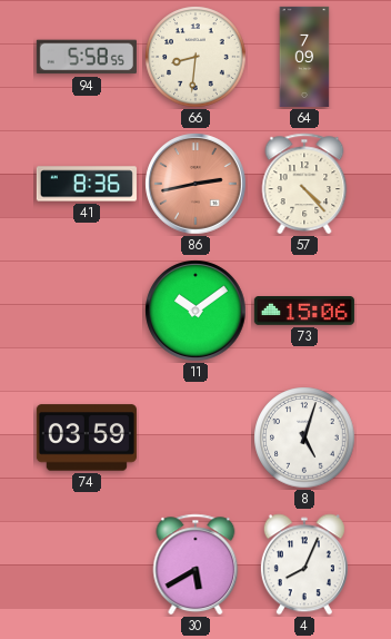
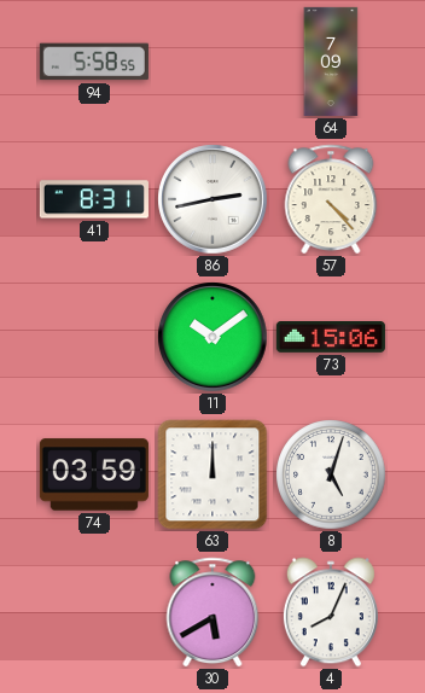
66: 8:31 -> none (195, 57)
41: 8:36 -> 8:31 (94, 199)
86 dial: salmon -> white (212, 199)
63: none -> 12:00 (212, 474)
